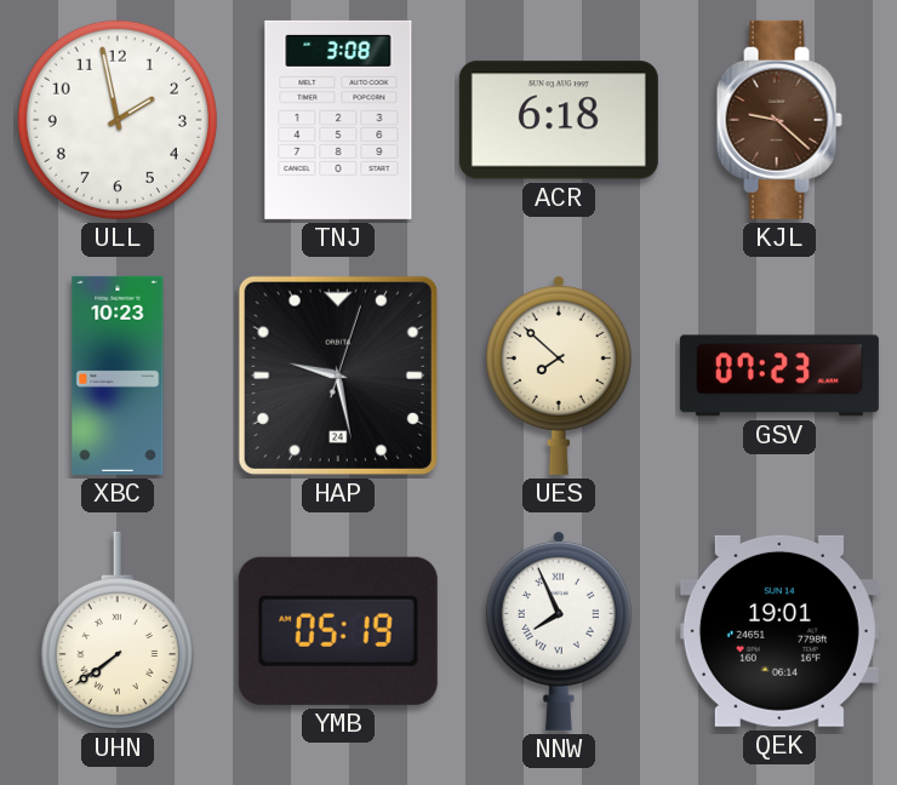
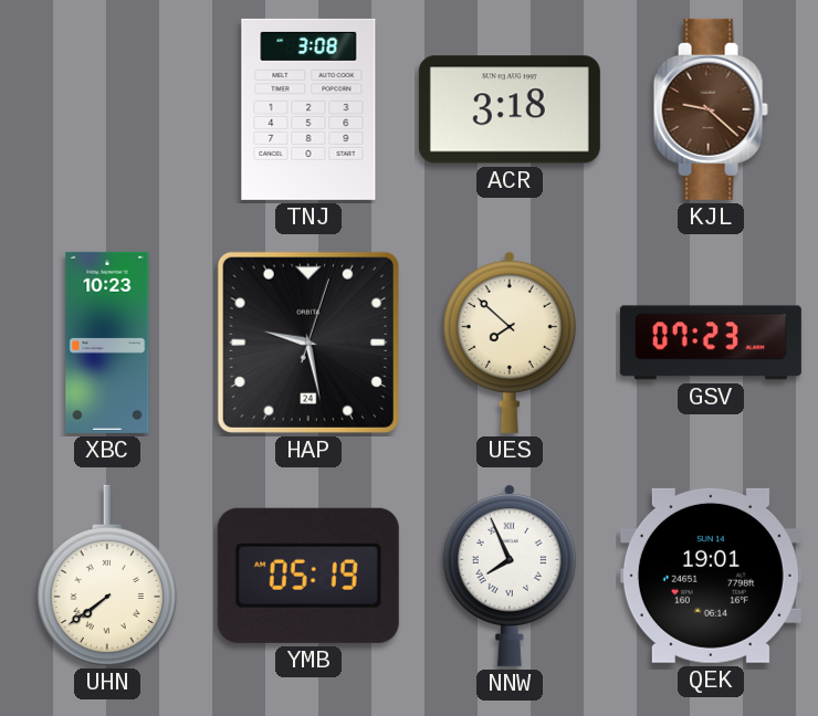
ULL: 1:58 -> none (118, 120)
ACR: 6:18 -> 3:18 (510, 109)
